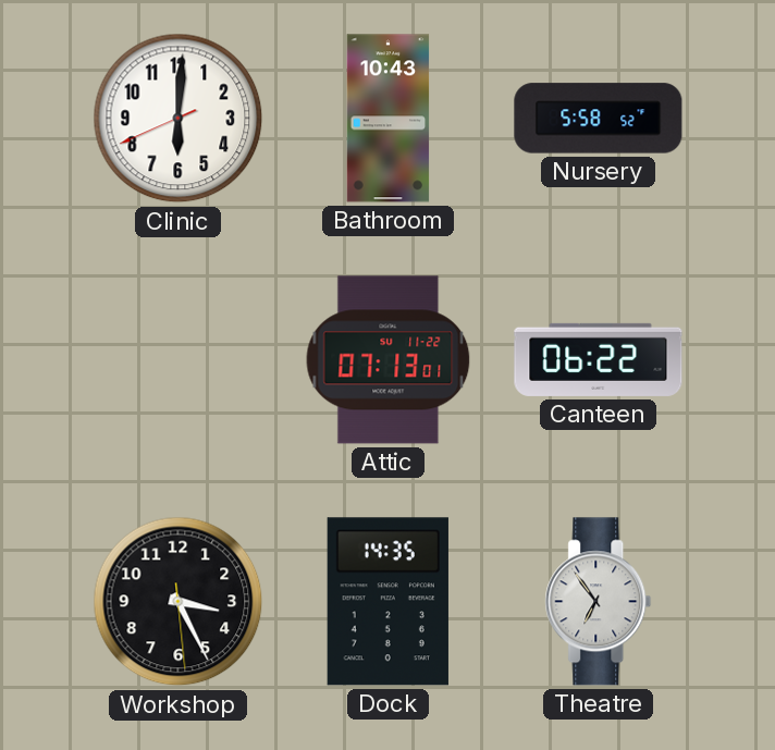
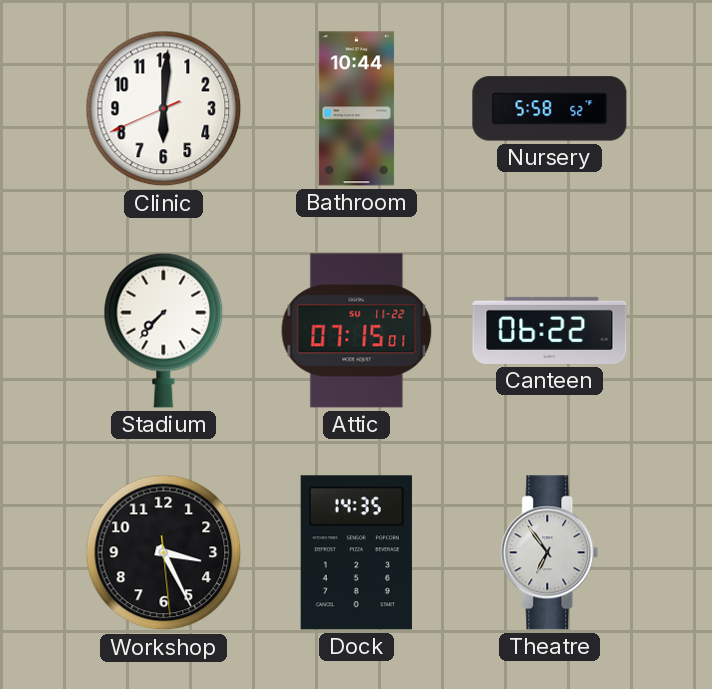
Bathroom: 10:43 -> 10:44 (357, 109)
Stadium: none -> 7:37 (164, 330)
Attic: 07:13 -> 07:15 (357, 331)
